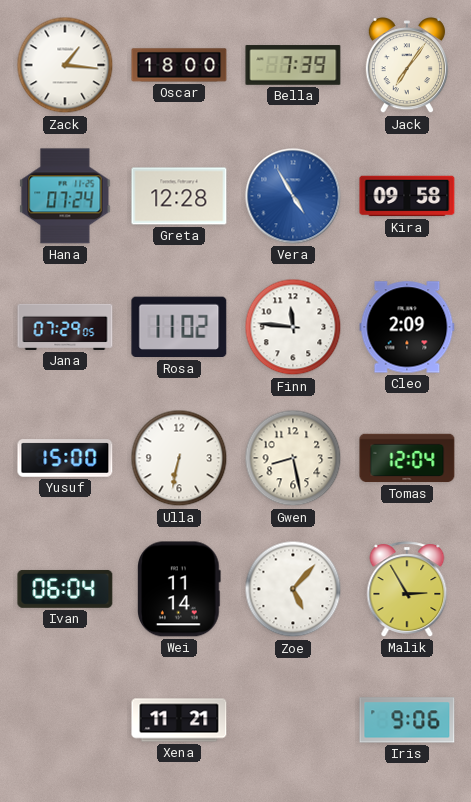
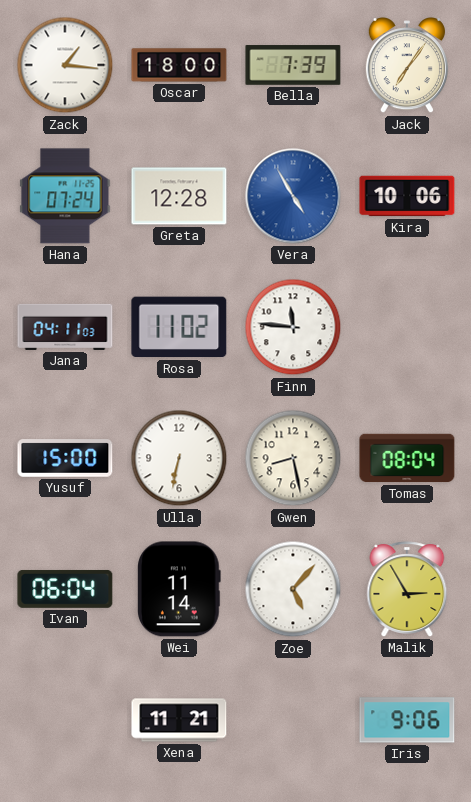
Kira: 09:58 -> 10:06 (407, 196)
Jana: 07:29 -> 04:11 (65, 327)
Cleo: 2:09 -> none (407, 327)
Tomas: 12:04 -> 08:04 (407, 458)
